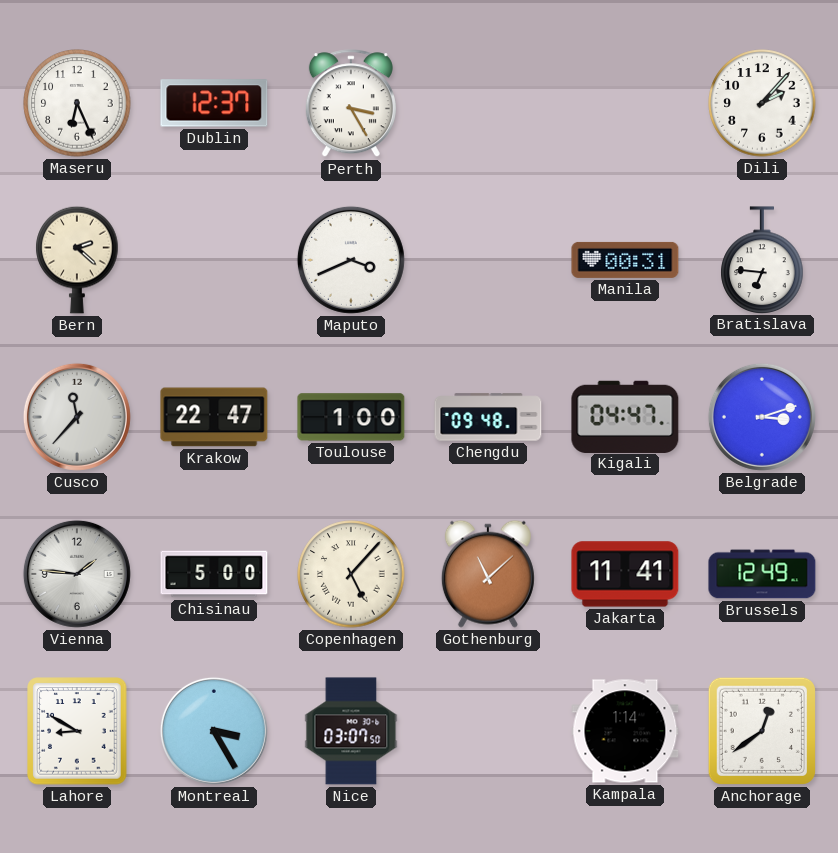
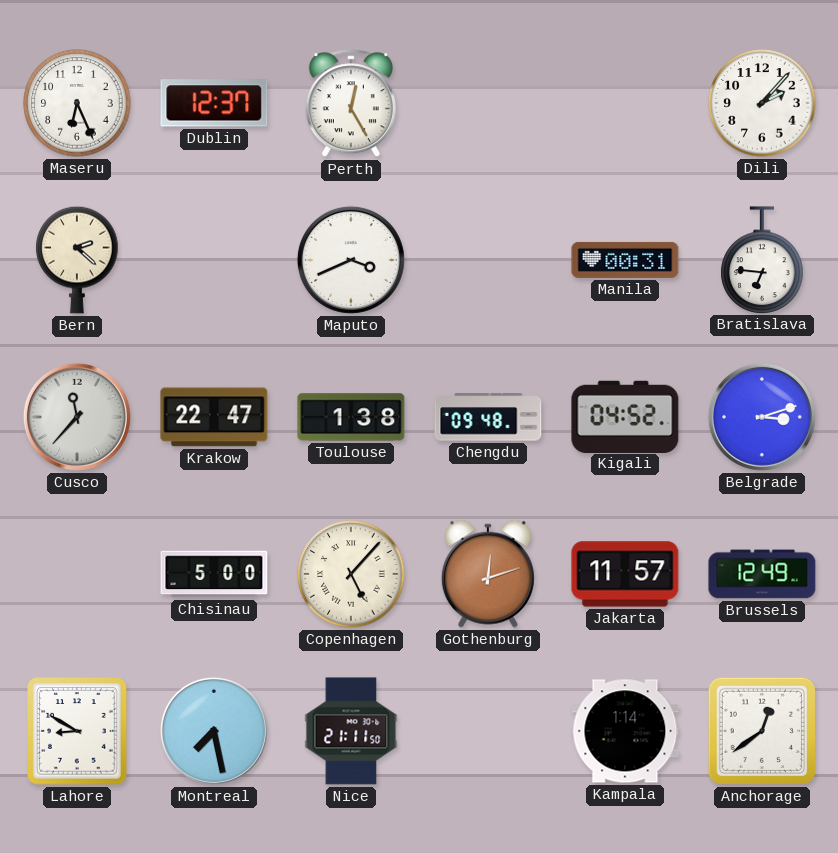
Perth: 3:25 -> 12:25 (351, 104)
Toulouse: 1:00 -> 1:38 (351, 417)
Kigali: 04:47 -> 04:52 (625, 416)
Vienna: 1:46 -> none (77, 574)
Gothenburg: 11:08 -> 12:12 (488, 574)
Jakarta: 11:41 -> 11:57 (625, 574)
Montreal: 3:25 -> 7:28 (214, 731)
Nice: 03:07 -> 21:11 (351, 731)
